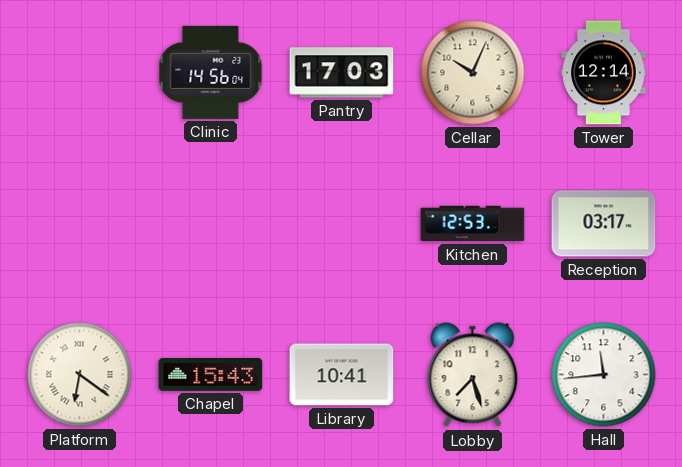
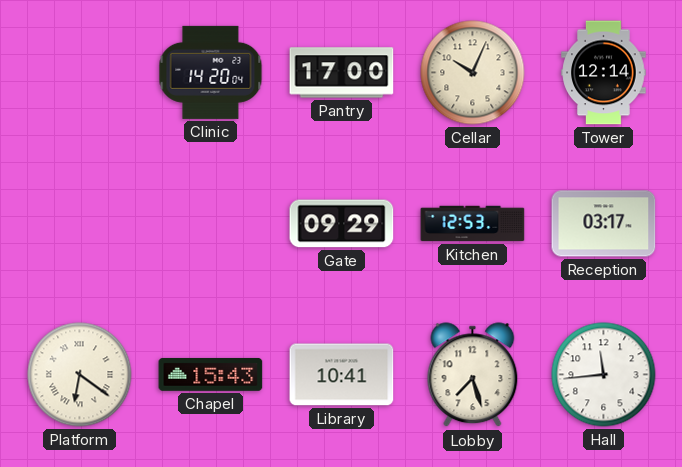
Clinic: 14:56 -> 14:20 (211, 72)
Pantry: 17:03 -> 17:00 (342, 73)
Gate: none -> 09:29 (342, 224)
